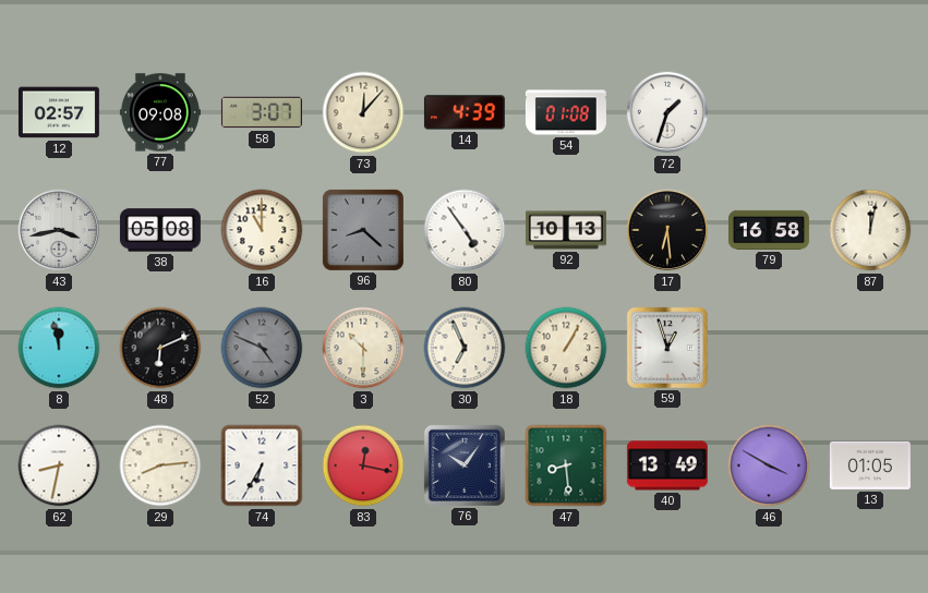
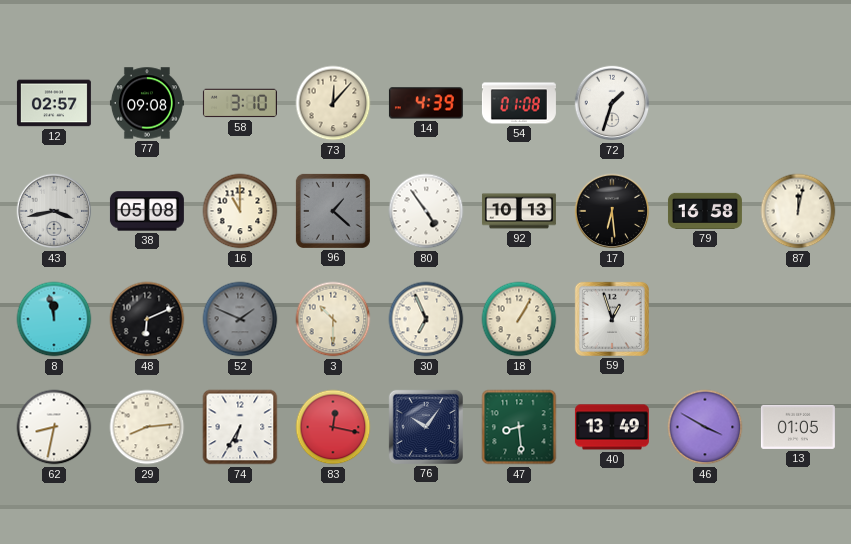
58: 3:07 -> 3:10 (240, 103)
96: 8:22 -> 1:22 (333, 211)
52: 4:49 -> 1:49 (240, 319)
